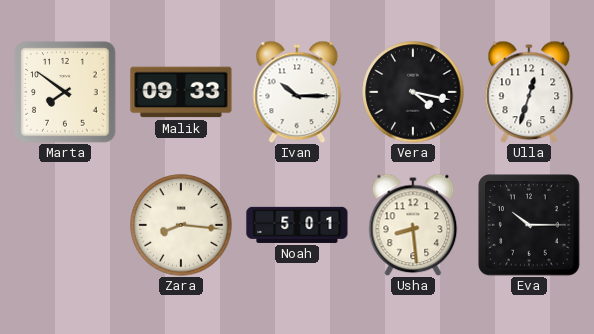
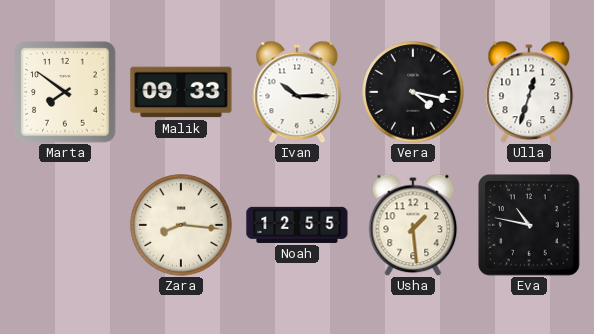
Noah: 5:01 -> 12:55 (297, 225)
Usha: 8:29 -> 1:29 (413, 225)
Eva: 10:15 -> 10:47 (529, 225)
